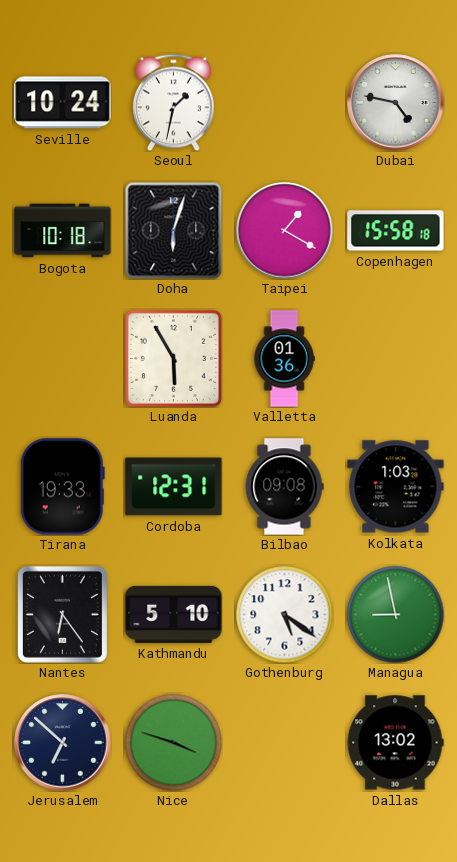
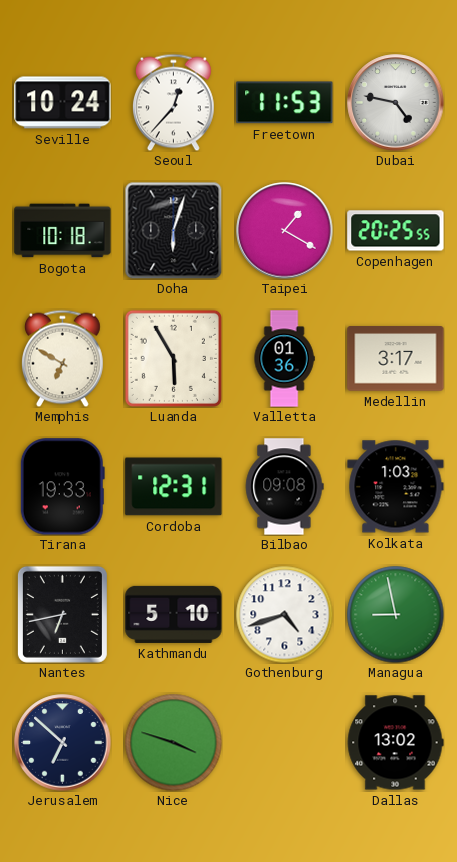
Seoul: 1:32 -> 12:37 (173, 102)
Freetown: none -> 11:53 (285, 103)
Copenhagen: 15:58 -> 20:25 (396, 231)
Memphis: none -> 6:50 (62, 358)
Medellin: none -> 3:17 (396, 359)
Nantes: 6:24 -> 6:43 (62, 614)
Gothenburg: 5:21 -> 4:42 (284, 614)
